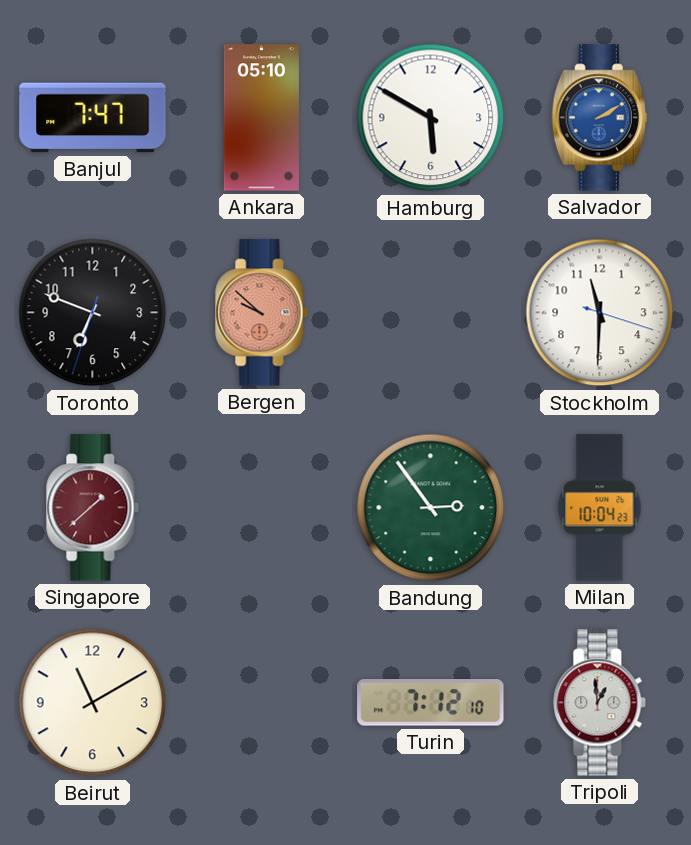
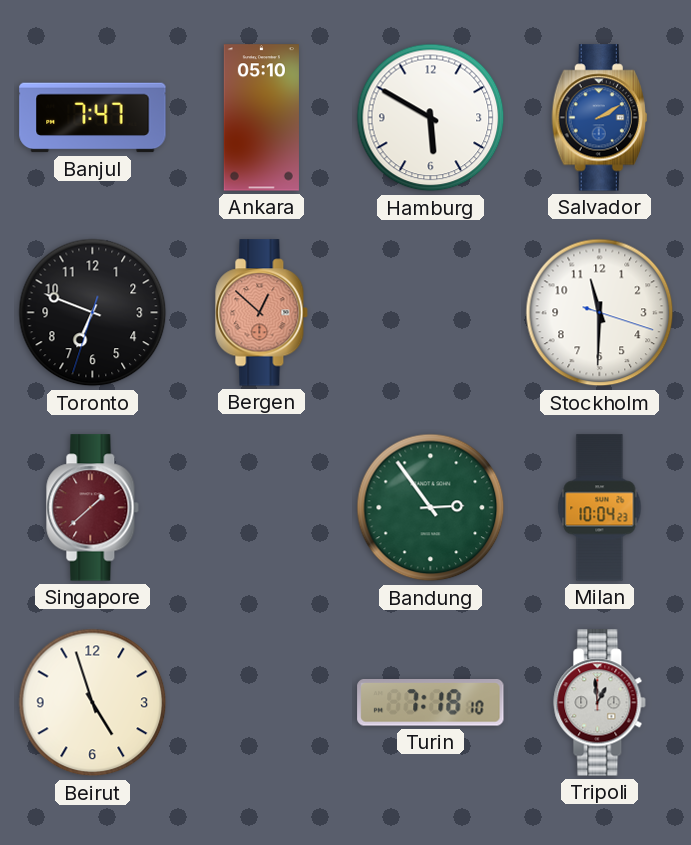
Bergen: 9:52 -> 12:52 (262, 313)
Beirut: 11:10 -> 4:57 (93, 703)
Turin: 7:12 -> 7:18 (431, 703)
